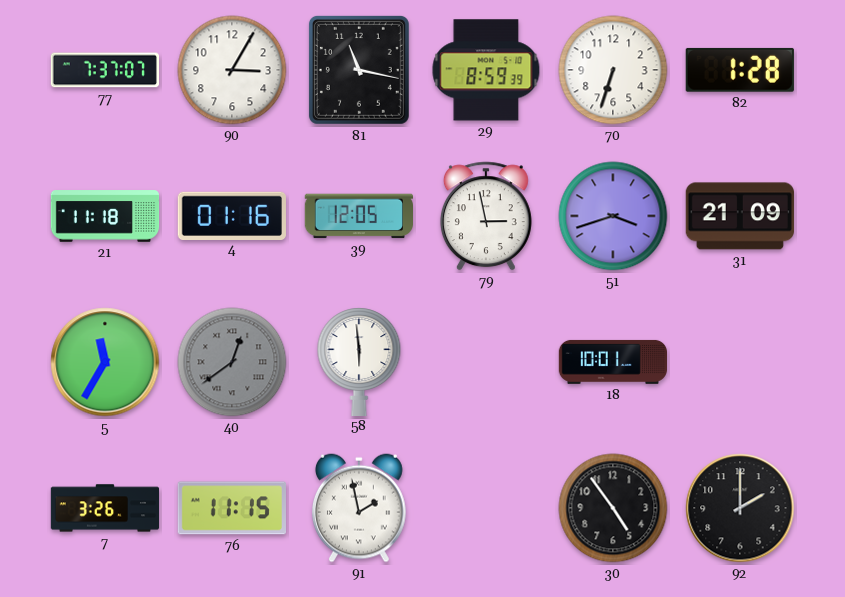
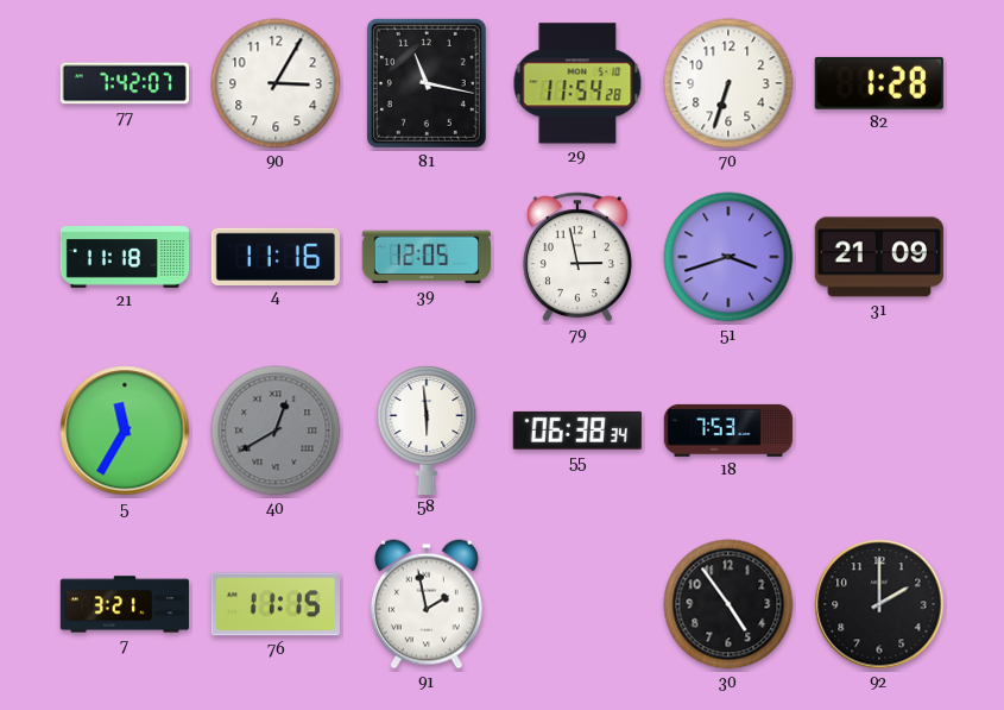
77: 7:37 -> 7:42 (124, 83)
29: 8:59 -> 11:54 (577, 83)
4: 01:16 -> 11:16 (276, 256)
40: 12:39 -> 12:40 (276, 431)
55: none -> 06:38 (577, 431)
18: 10:01 -> 7:53 (727, 431)
7: 3:26 -> 3:21 (125, 604)
